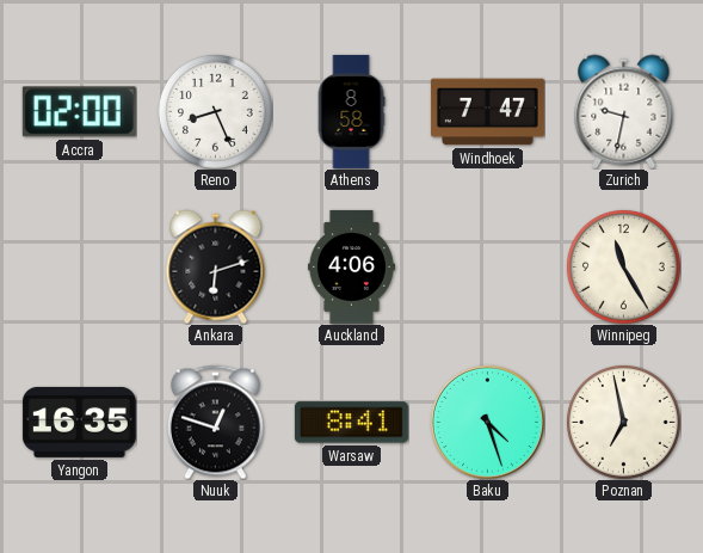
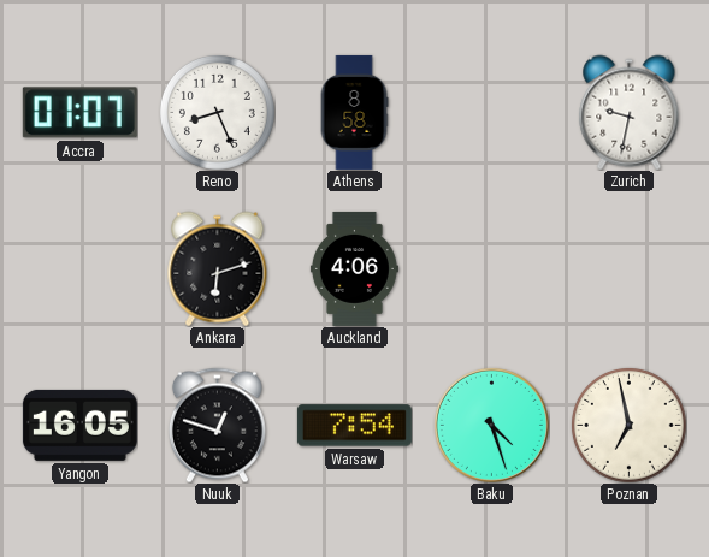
Accra: 02:00 -> 01:07 (79, 113)
Windhoek: 7:47 -> none (487, 112)
Winnipeg: 11:25 -> none (623, 266)
Yangon: 16:35 -> 16:05 (79, 425)
Warsaw: 8:41 -> 7:54 (354, 426)
